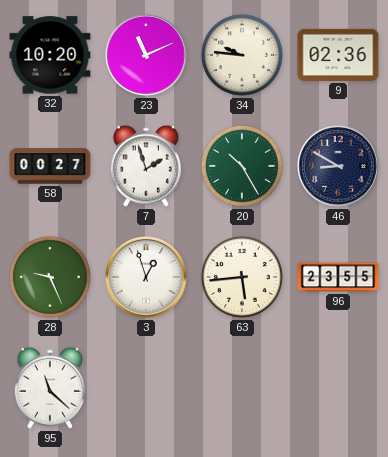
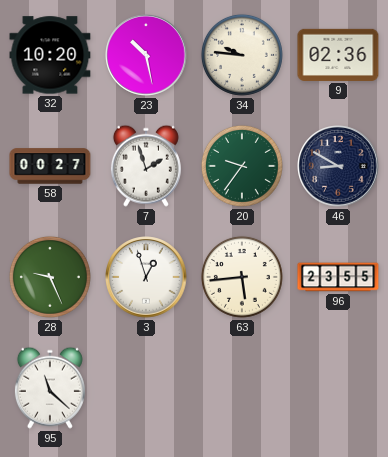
23: 11:11 -> 10:28 (146, 55)
20: 10:25 -> 9:36 (242, 166)
